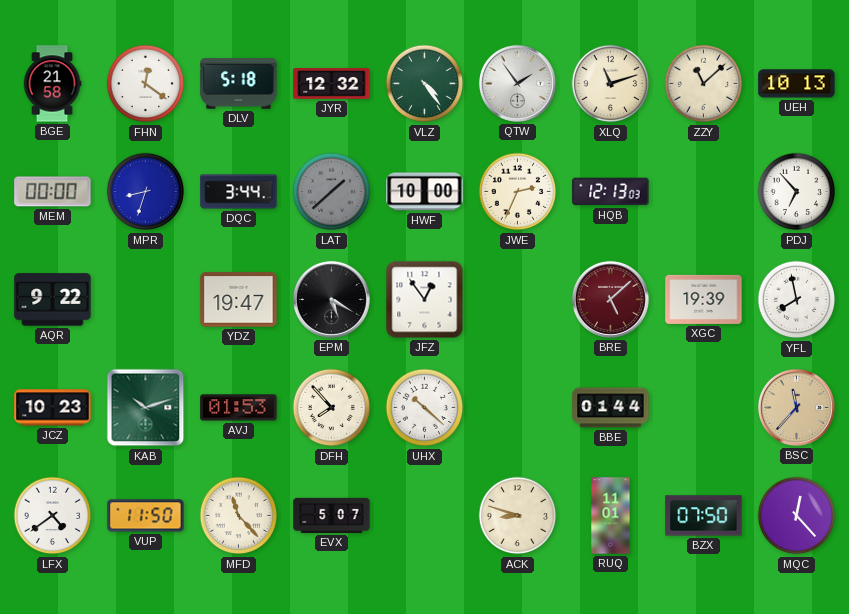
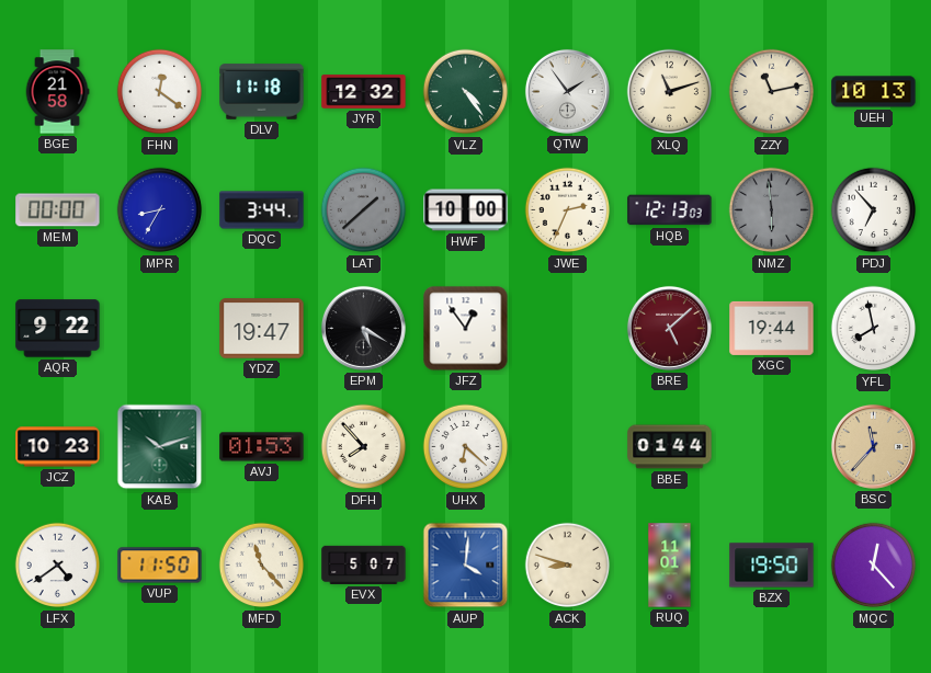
DLV: 5:18 -> 11:18 (262, 92)
ZZY: 11:08 -> 11:13 (772, 92)
MPR: 8:33 -> 8:35 (160, 210)
NMZ: none -> 5:59 (772, 210)
XGC: 19:39 -> 19:44 (772, 328)
UHX: 10:22 -> 6:22 (466, 447)
AUP: none -> 4:01 (466, 566)
BZX: 07:50 -> 19:50 (772, 566)
